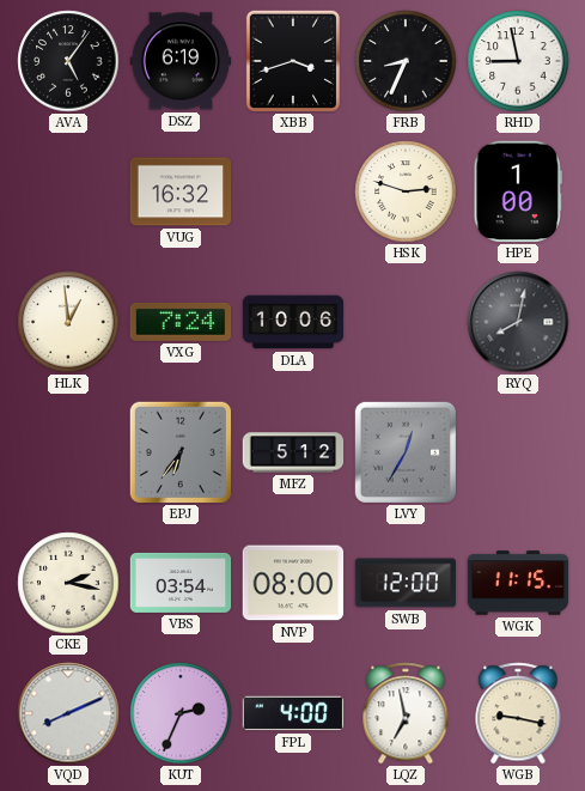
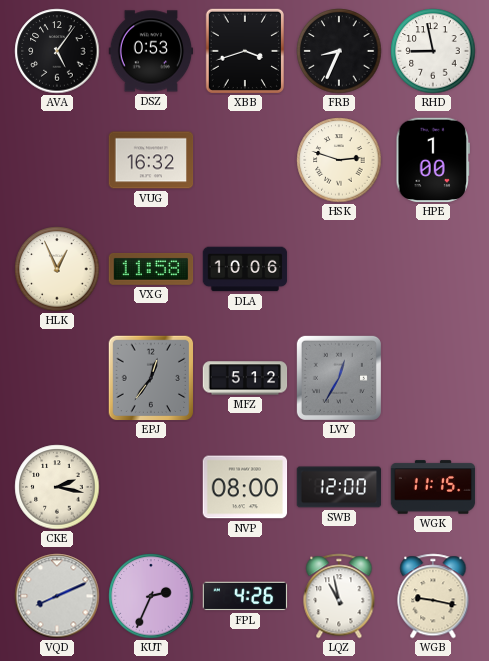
DSZ: 6:19 -> 0:53 (151, 51)
HLK: 12:59 -> 12:56 (57, 269)
VXG: 7:24 -> 11:58 (151, 269)
RYQ: 8:02 -> none (518, 322)
EPJ: 6:36 -> 12:36 (151, 378)
VBS: 03:54 -> none (181, 583)
FPL: 4:00 -> 4:26 (245, 596)
LQZ: 6:58 -> 10:58 (339, 596)
